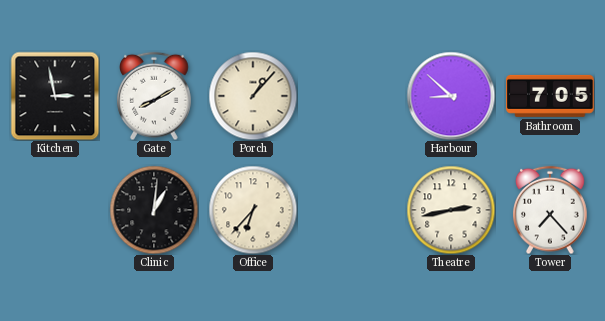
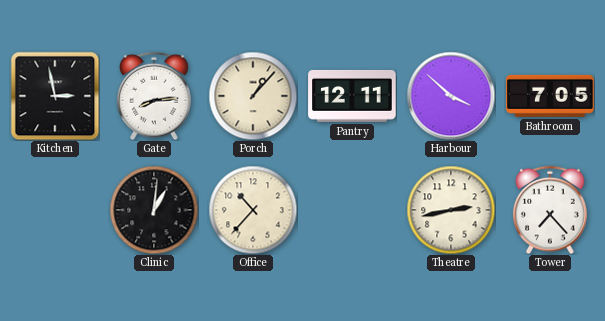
Gate: 8:10 -> 8:14 (154, 96)
Pantry: none -> 12:11 (352, 96)
Harbour: 8:52 -> 3:52 (451, 96)
Office: 6:37 -> 10:37 (253, 210)
